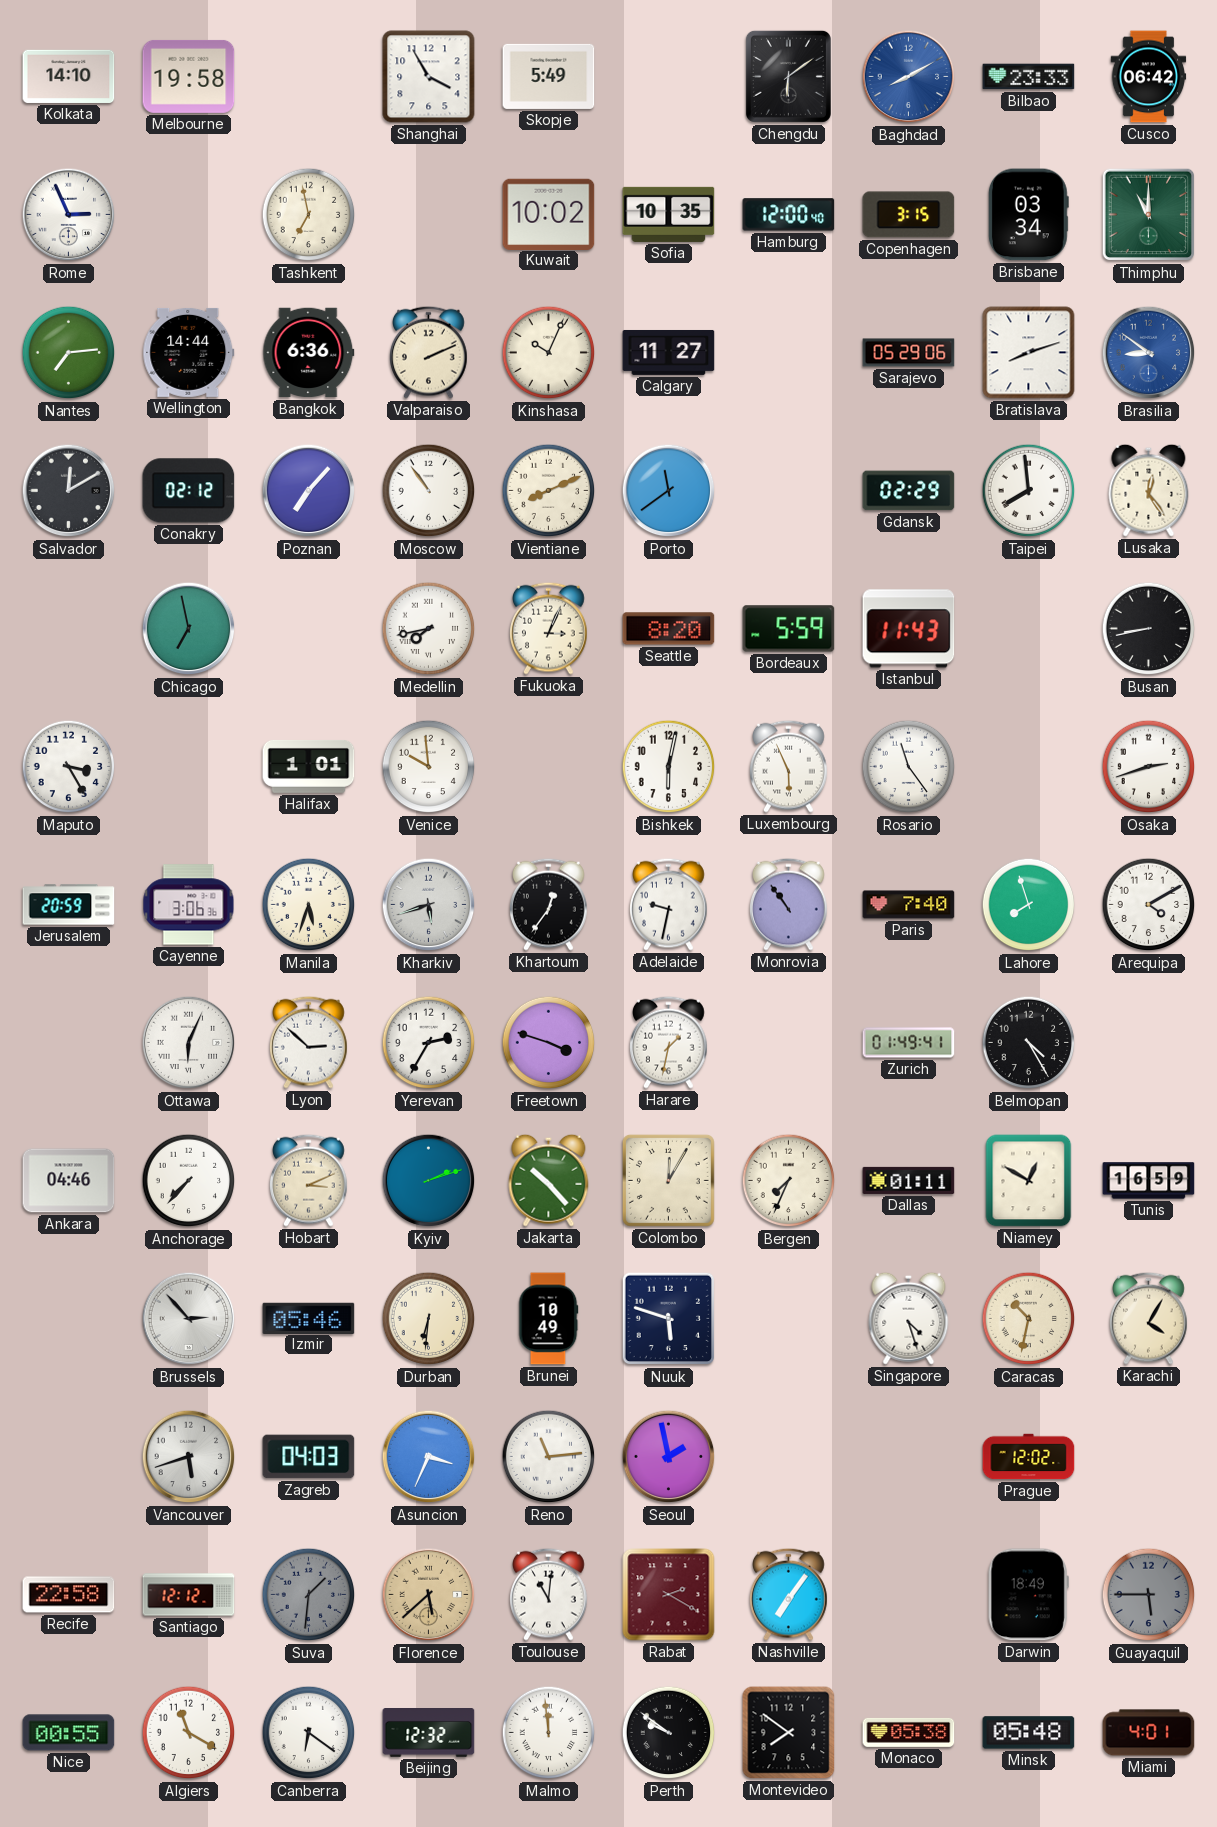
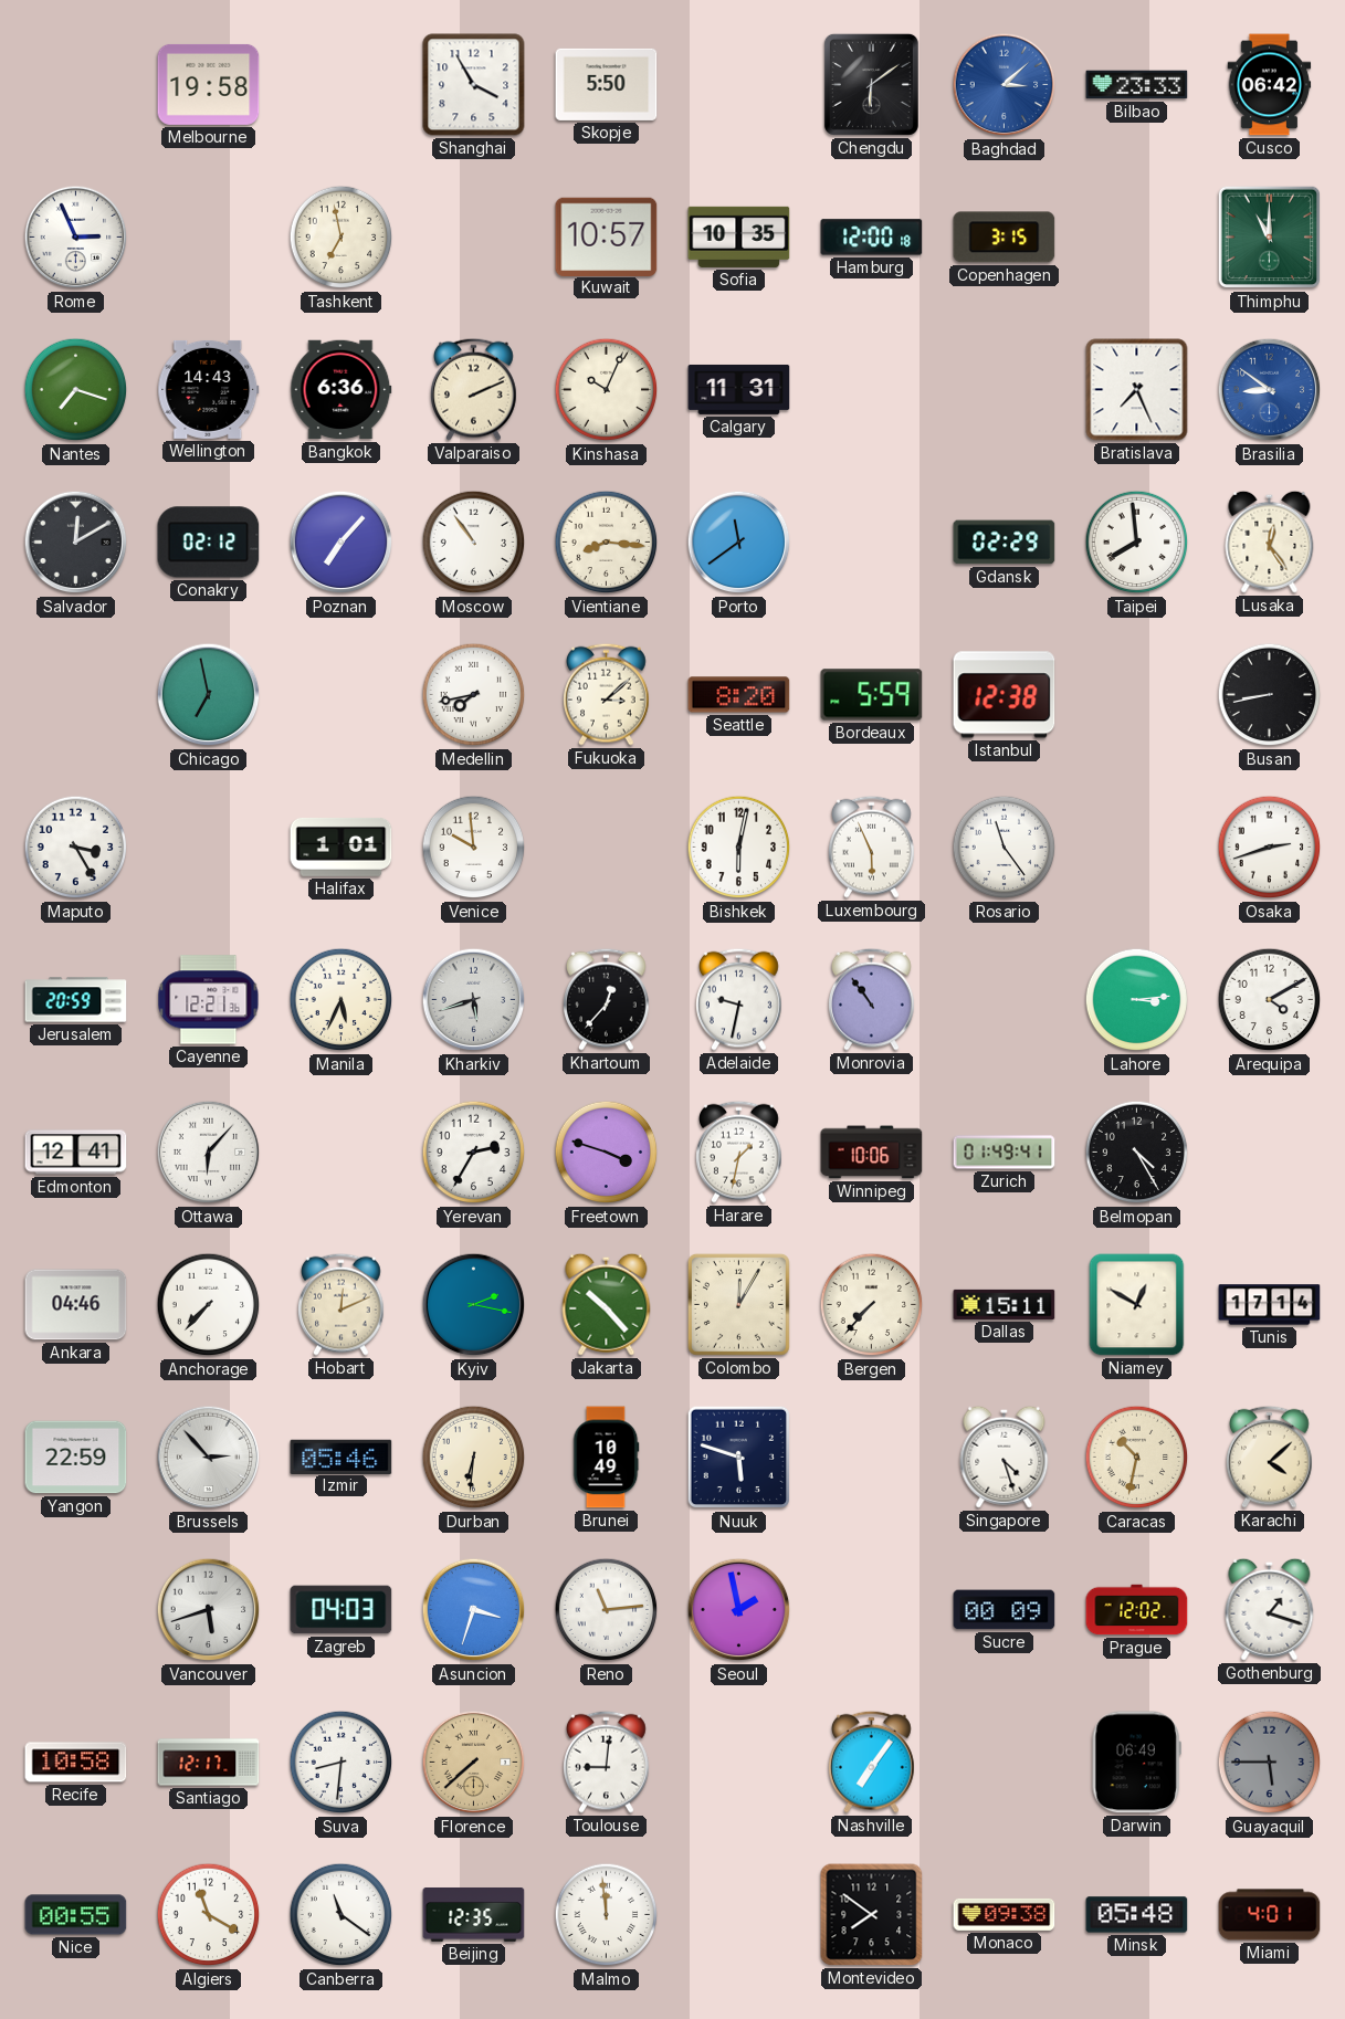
Kolkata: 14:10 -> none (69, 76)
Skopje: 5:49 -> 5:50 (607, 84)
Baghdad: 8:10 -> 3:08 (1005, 85)
Kuwait: 10:02 -> 10:57 (607, 236)
Hamburg: 12:00:40 -> 12:00:18 (872, 238)
Brisbane: 03:34 -> none (1028, 215)
Nantes: 7:14 -> 7:18 (76, 390)
Wellington: 14:44 -> 14:43 (209, 389)
Calgary: 11:27 -> 11:31 (739, 389)
Sarajevo: 05:29 -> none (909, 353)
Bratislava: 8:12 -> 7:26 (1137, 390)
Vientiane: 8:11 -> 8:16 (607, 543)
Fukuoka: 3:04 -> 3:08 (607, 694)
Istanbul: 11:43 -> 12:38 (1005, 695)
Cayenne: 3:06 -> 12:21 (209, 1000)
Manila: 5:33 -> 5:34 (341, 1000)
Khartoum: 12:36 -> 12:37 (607, 999)
Paris: 7:40 -> none (909, 905)
Lahore: 7:57 -> 3:14 (1137, 1000)
Edmonton: none -> 12:41 (76, 1153)
Ottawa: 6:04 -> 6:07 (209, 1153)
Lyon: 2:52 -> none (309, 1042)
Winnipeg: none -> 10:06 (872, 1153)
Hobart: 3:11 -> 12:11 (341, 1304)
Kyiv: 2:12 -> 2:17 (474, 1305)
Bergen: 7:34 -> 7:37 (872, 1305)
Dallas: 01:11 -> 15:11 (1005, 1304)
Tunis: 16:59 -> 17:14 (1270, 1305)
Yangon: none -> 22:59 (76, 1458)
Karachi: 4:05 -> 4:08 (1270, 1457)
Asuncion: 3:34 -> 3:33 (474, 1610)
Sucre: none -> 00:09 (1005, 1610)
Gothenburg: none -> 1:18 (1270, 1609)
Recife: 22:58 -> 10:58 (76, 1763)
Santiago: 12:12 -> 12:17 (209, 1763)
Suva: 1:31 -> 8:31 (341, 1763)
Suva dial: grey -> white (341, 1763)
Florence: 5:38 -> 7:38 (474, 1763)
Toulouse: 11:01 -> 9:01 (607, 1762)
Rabat: 2:20 -> none (669, 1595)
Darwin: 18:49 -> 06:49 (1136, 1763)
Canberra: 6:21 -> 11:21 (341, 1915)
Beijing: 12:32 -> 12:35 (474, 1915)
Perth: 9:51 -> none (669, 1733)
Monaco: 05:38 -> 09:38 (1005, 1914)
